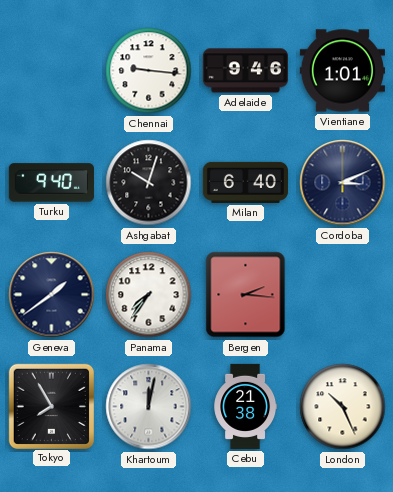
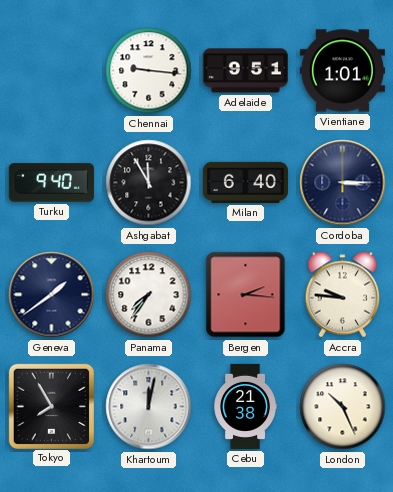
Adelaide: 9:46 -> 9:51 (245, 71)
Ashgabat: 10:03 -> 11:55 (149, 183)
Cordoba: 3:11 -> 3:15 (343, 183)
Accra: none -> 9:46 (343, 295)
